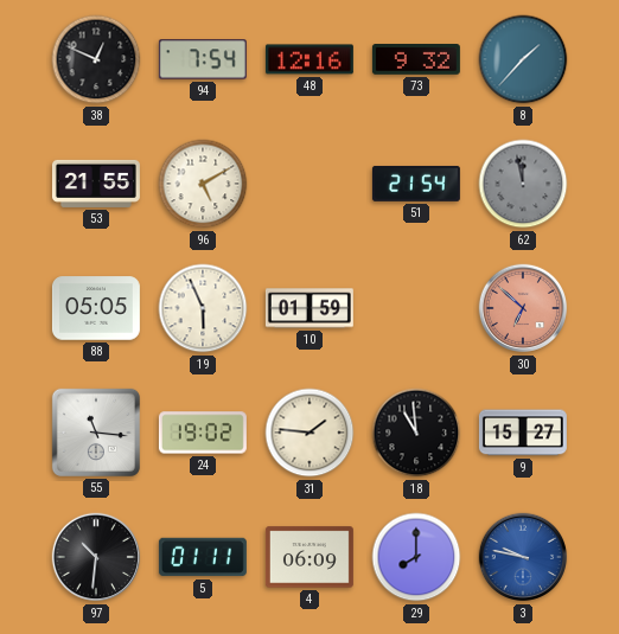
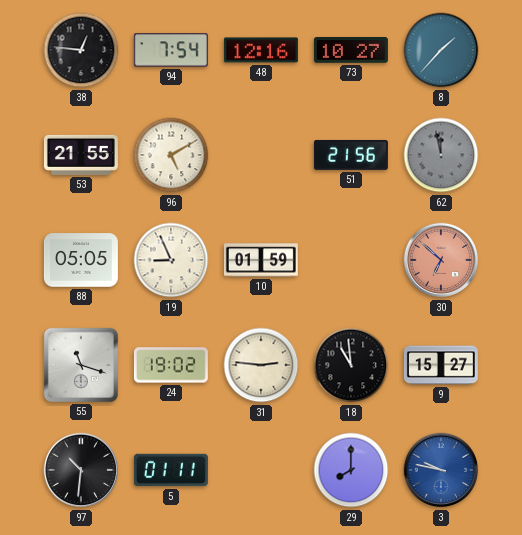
38: 12:49 -> 12:46 (81, 50)
73: 9:32 -> 10:27 (351, 51)
51: 21:54 -> 21:56 (351, 155)
19: 5:56 -> 8:56 (171, 260)
55: 11:16 -> 11:18 (81, 365)
31: 1:46 -> 2:46 (261, 365)
4: 06:09 -> none (309, 557)
